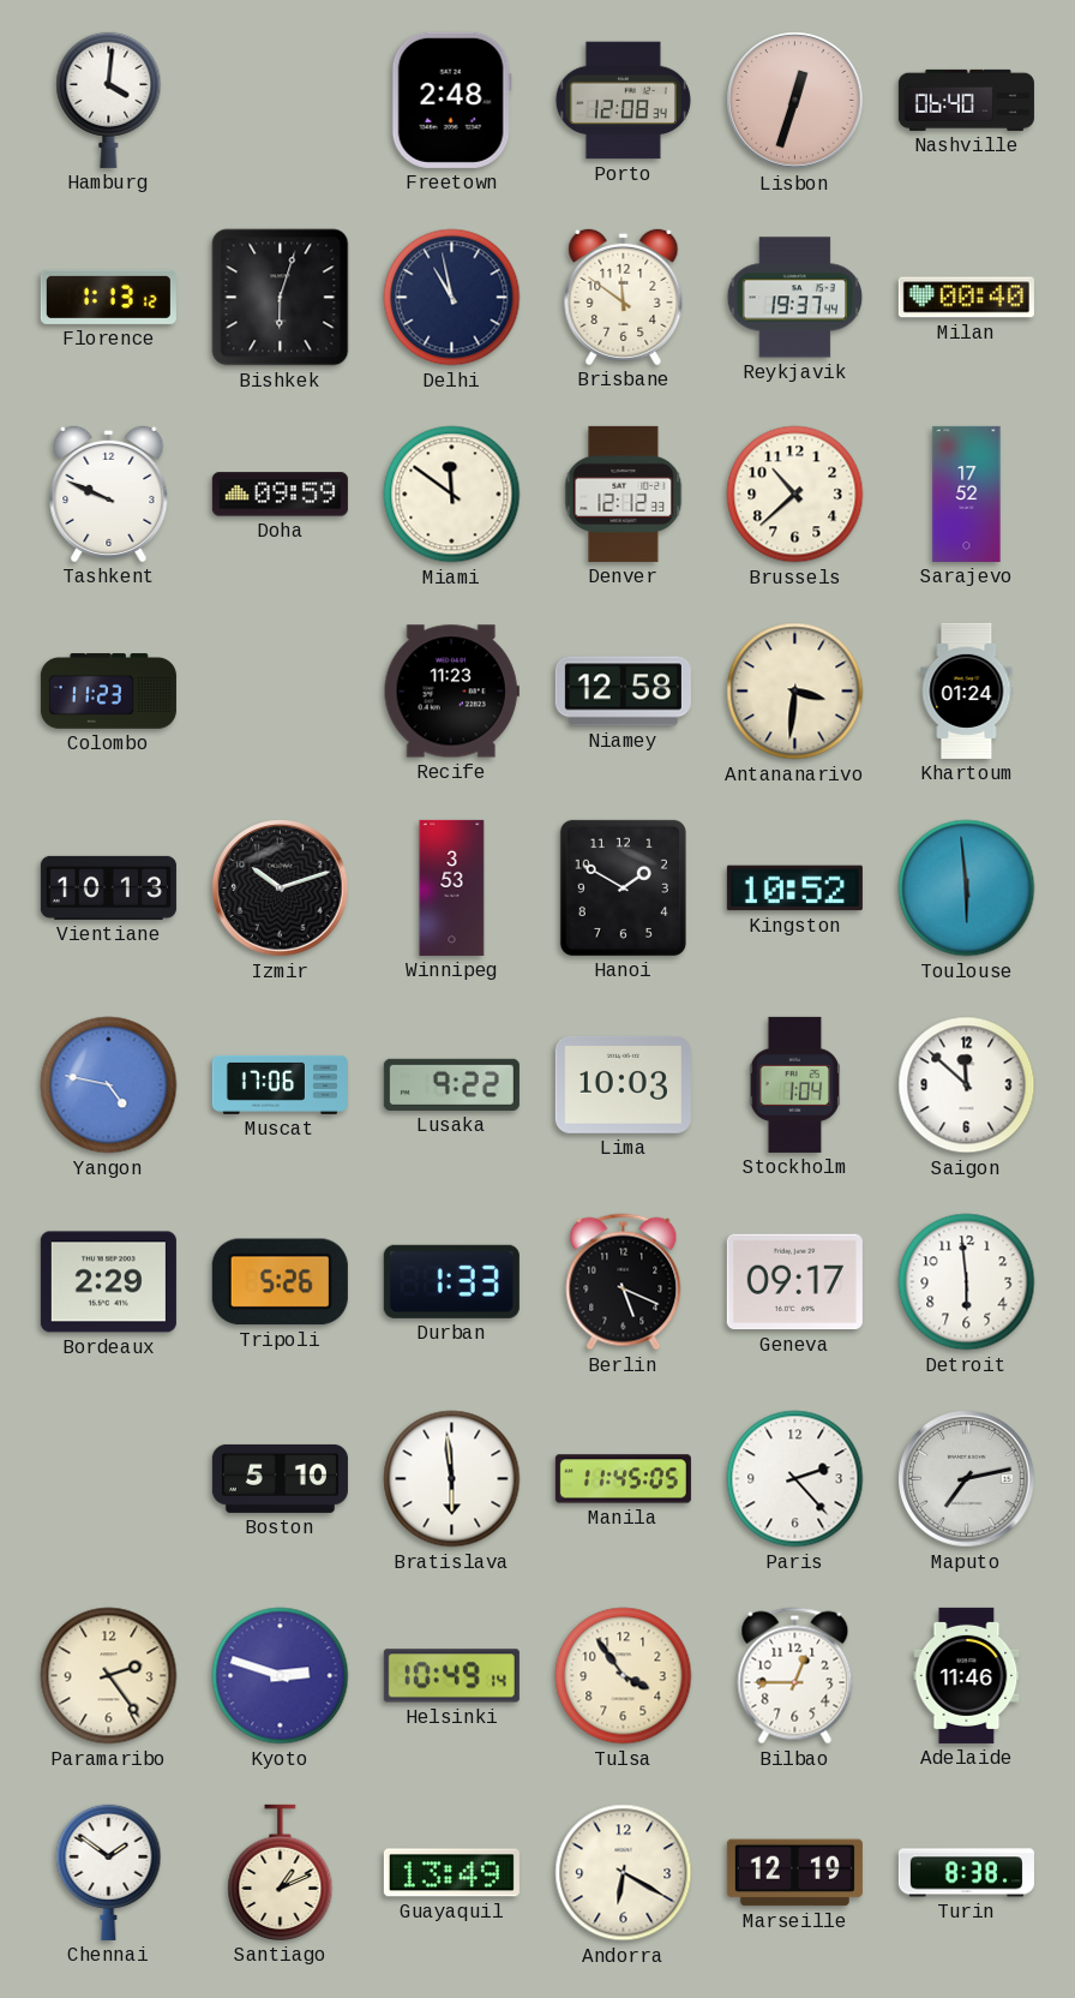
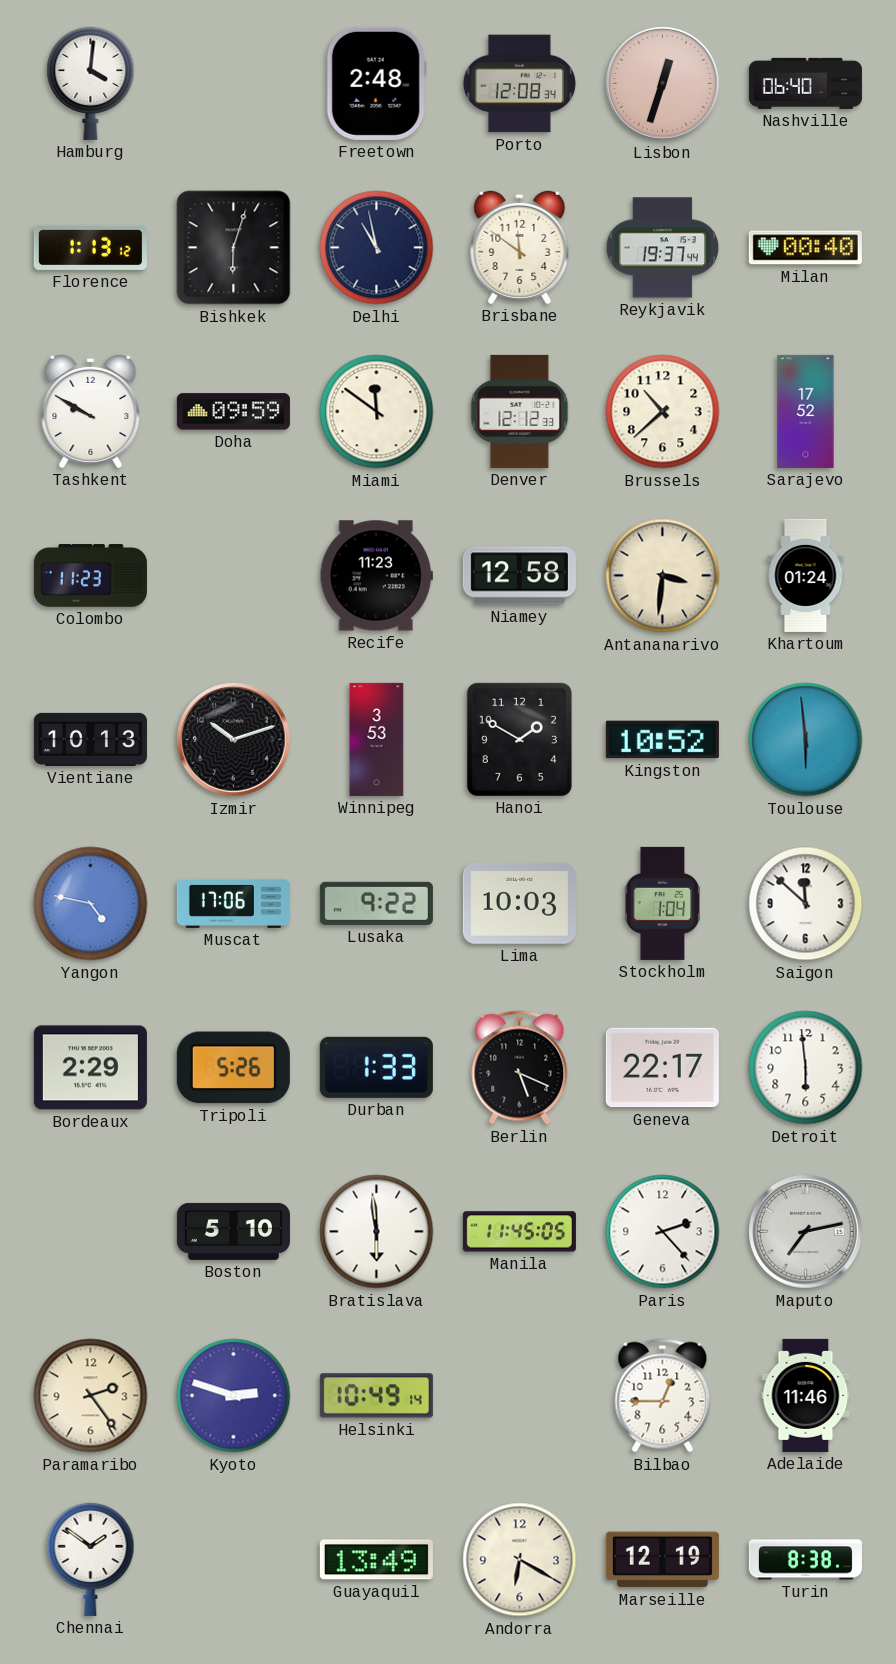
Tashkent: 9:49 -> 9:50 (91, 411)
Geneva: 09:17 -> 22:17 (662, 1068)
Tulsa: 3:54 -> none (624, 1676)
Santiago: 1:11 -> none (281, 1872)
